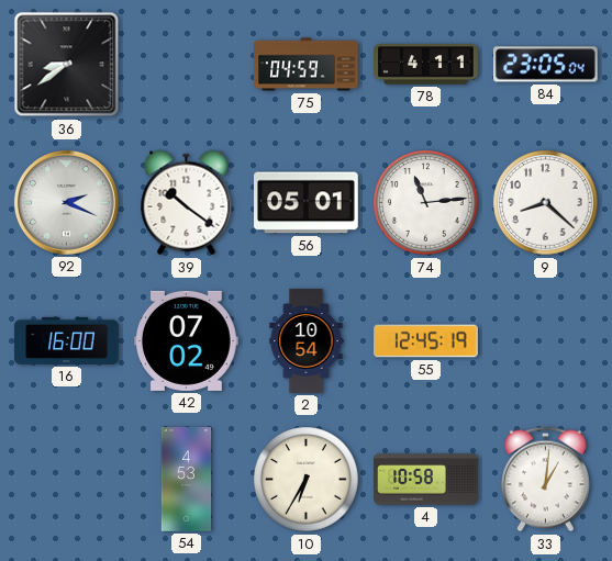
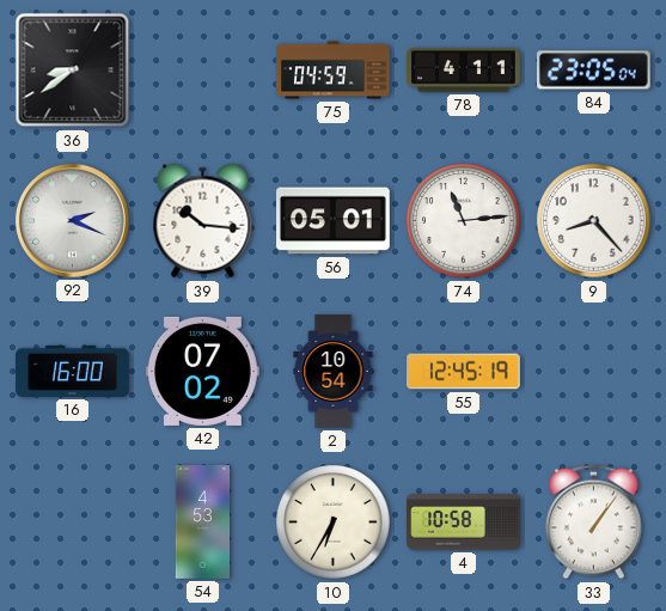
39: 10:21 -> 10:16 (203, 221)
9: 8:22 -> 8:23 (594, 221)
33: 1:01 -> 1:06 (593, 523)
